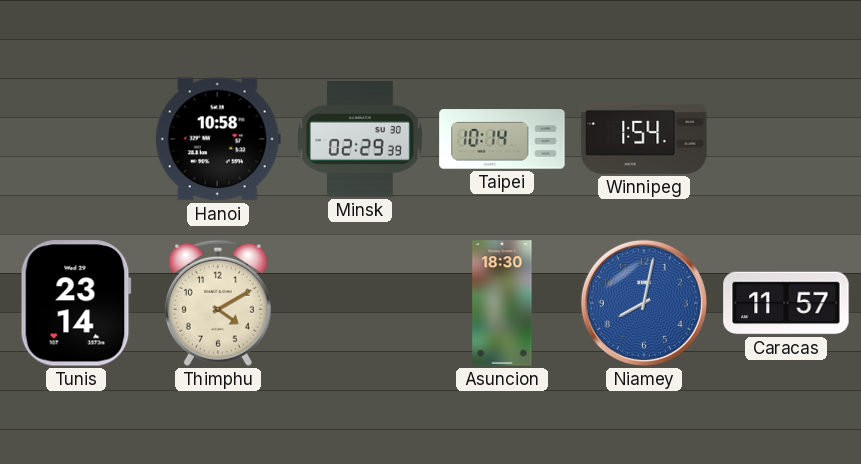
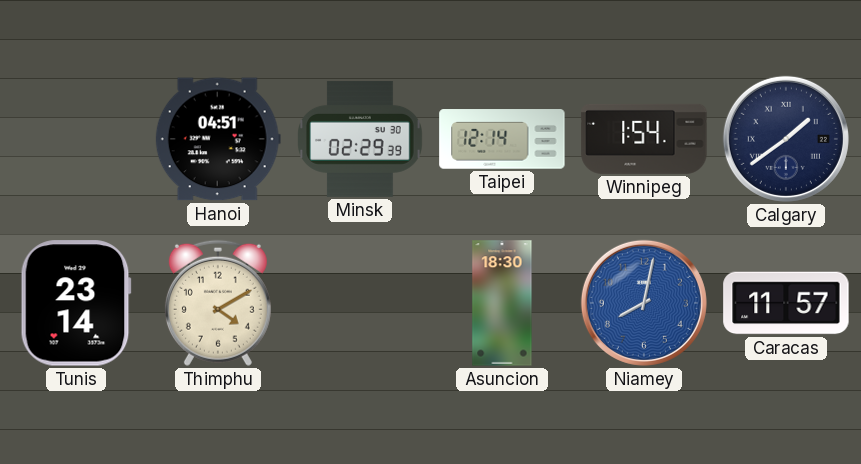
Hanoi: 10:58 -> 04:51 (218, 139)
Taipei: 10:14 -> 12:14 (502, 139)
Calgary: none -> 1:39 (786, 139)
